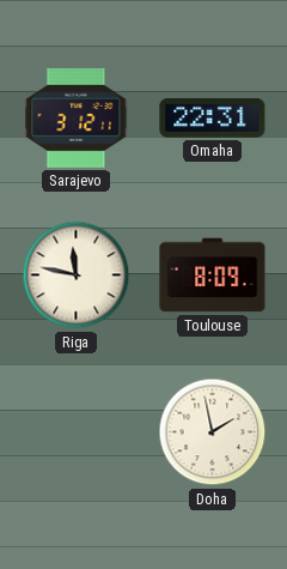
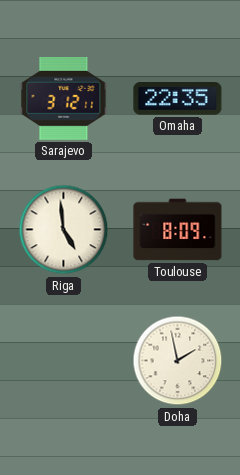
Omaha: 22:31 -> 22:35 (178, 99)
Riga: 11:47 -> 4:59 (64, 230)
